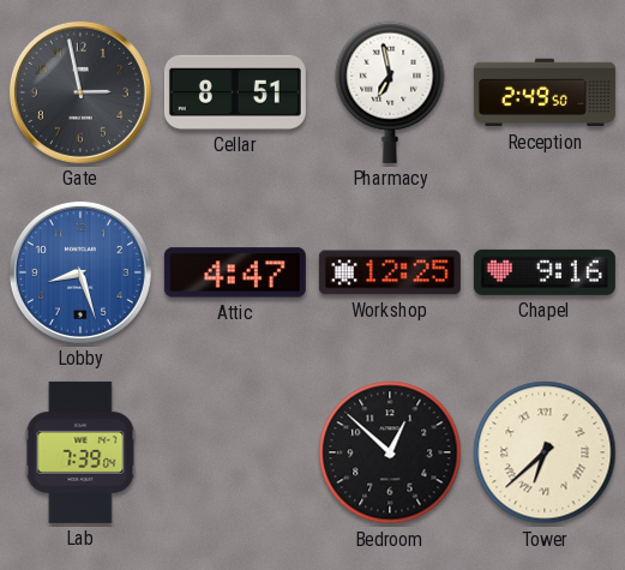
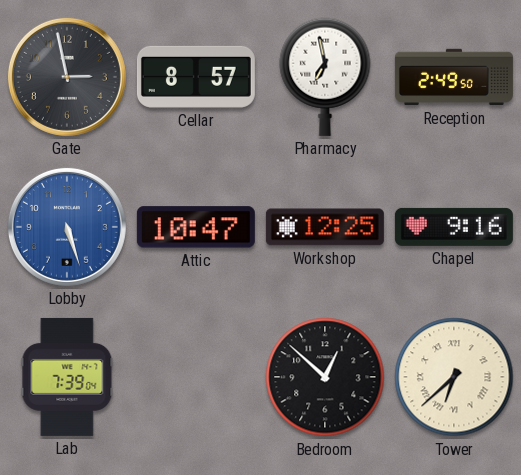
Cellar: 8:51 -> 8:57 (196, 77)
Lobby: 8:27 -> 5:27 (67, 227)
Attic: 4:47 -> 10:47 (196, 227)
